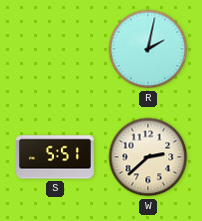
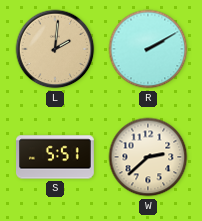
L: none -> 2:01 (55, 49)
R: 2:02 -> 2:10 (148, 49)
